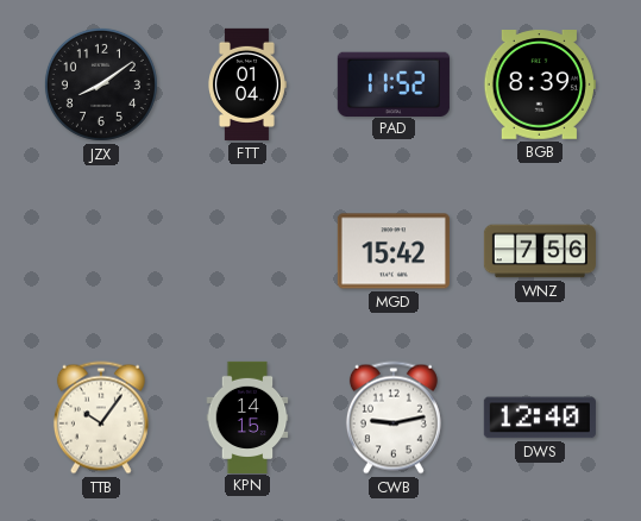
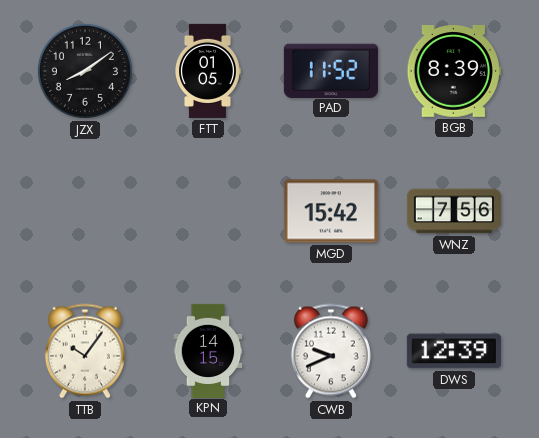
FTT: 01:04 -> 01:05 (208, 71)
CWB: 9:13 -> 9:41 (331, 351)
DWS: 12:40 -> 12:39 (454, 351)
